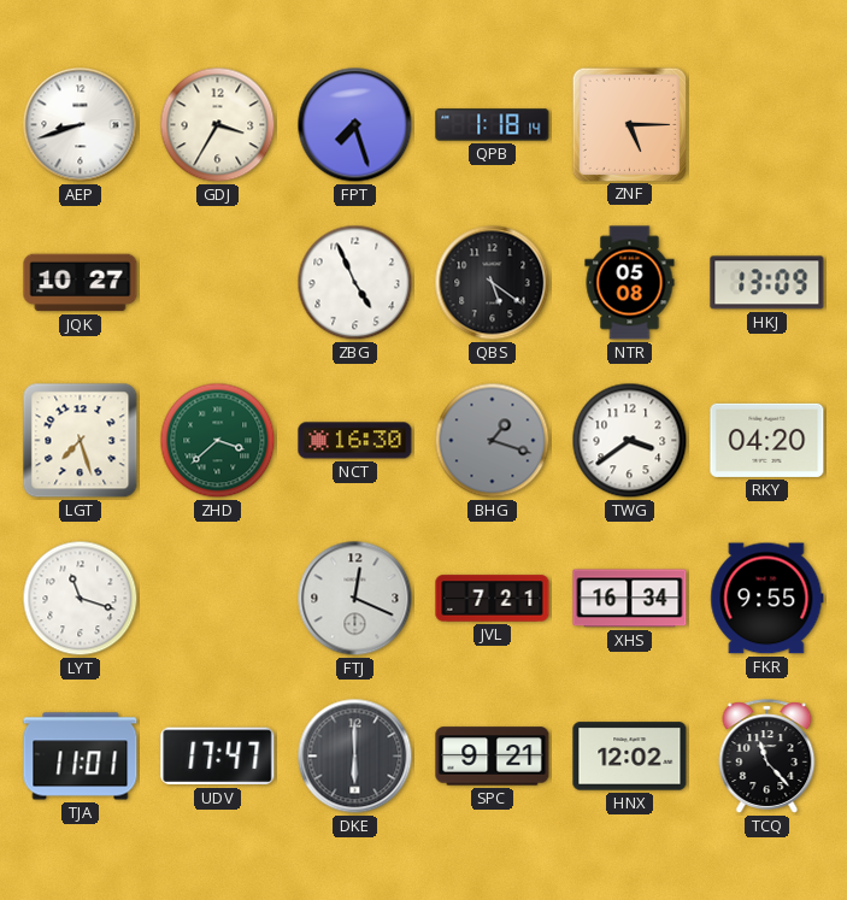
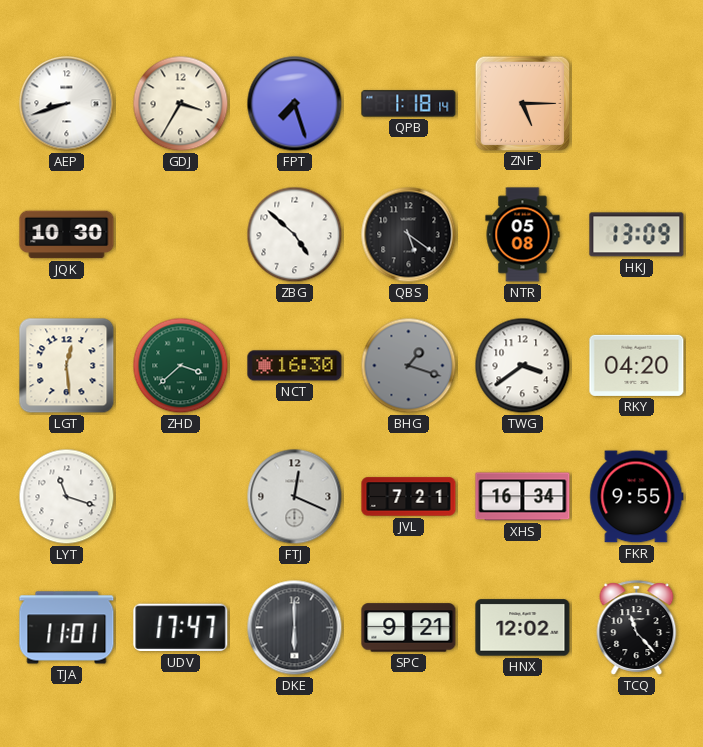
JQK: 10:27 -> 10:30 (67, 235)
ZBG: 4:56 -> 4:52 (295, 235)
LGT: 7:27 -> 12:29 (67, 366)
